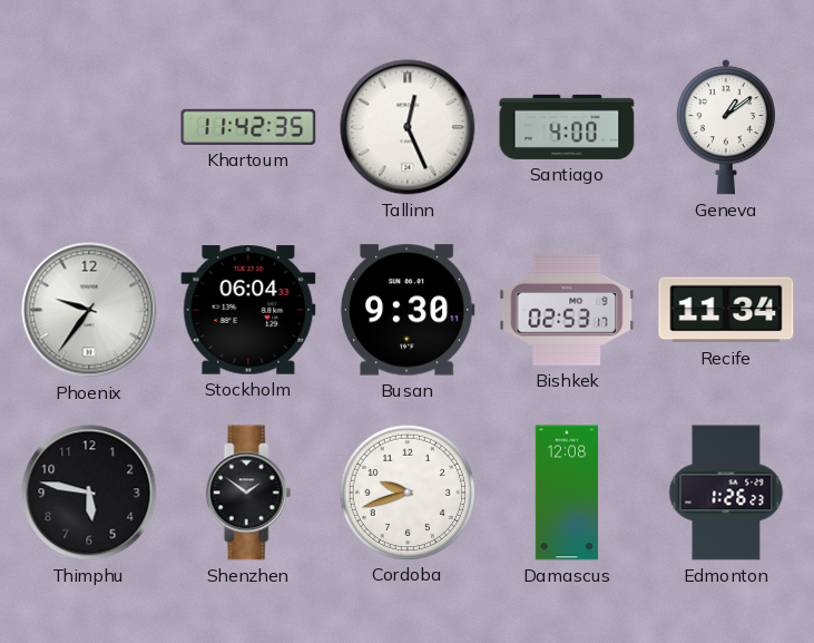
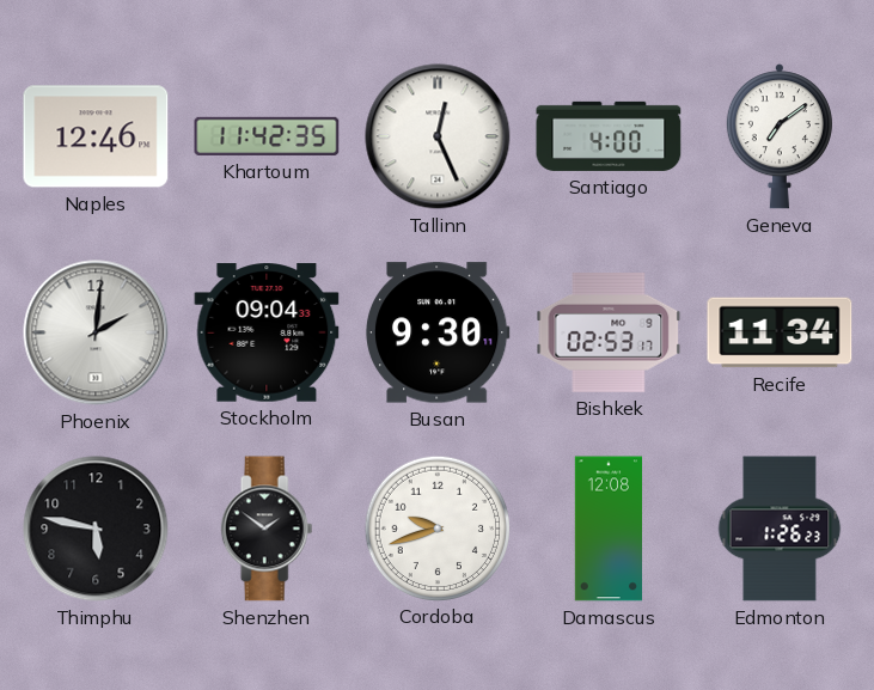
Naples: none -> 12:46 (96, 136)
Geneva: 1:09 -> 7:09 (780, 136)
Phoenix: 9:36 -> 2:01 (96, 332)
Stockholm: 06:04 -> 09:04 (267, 332)
